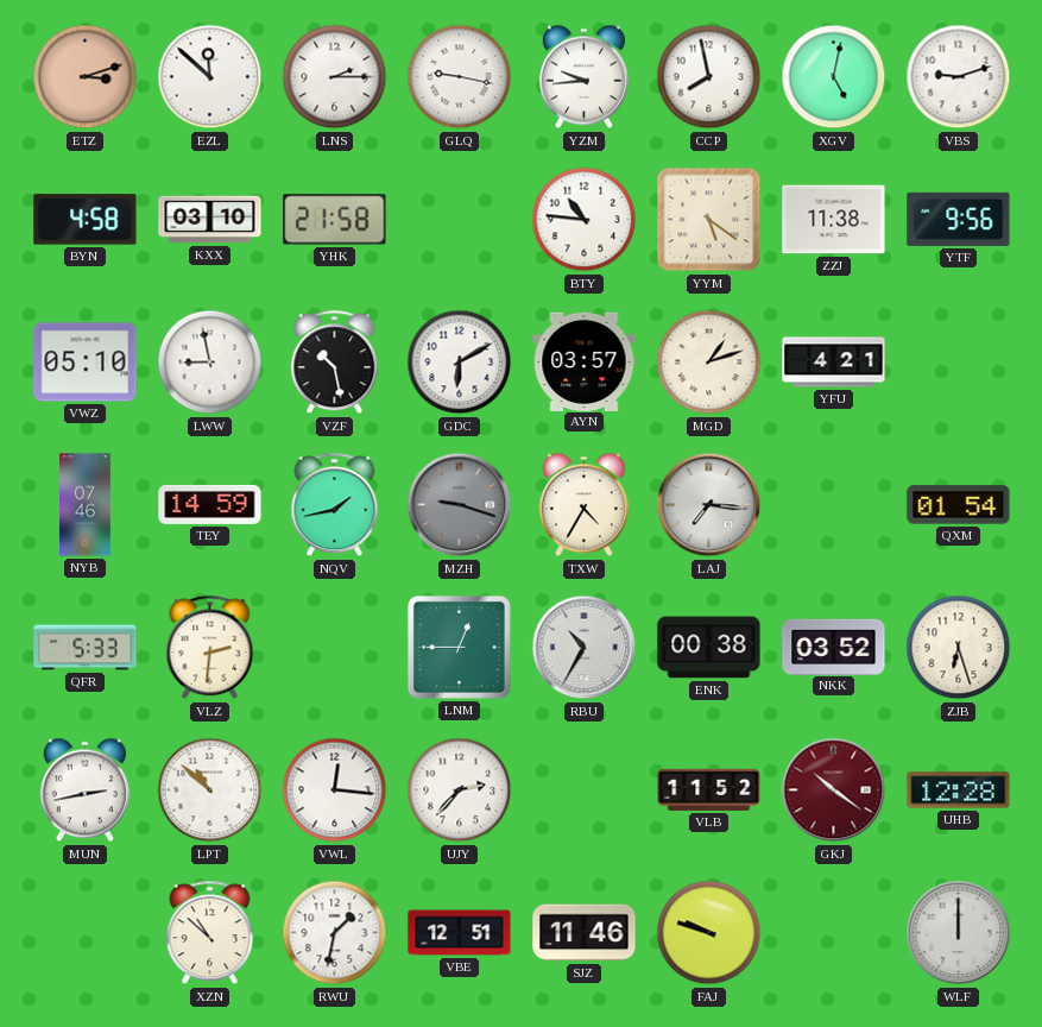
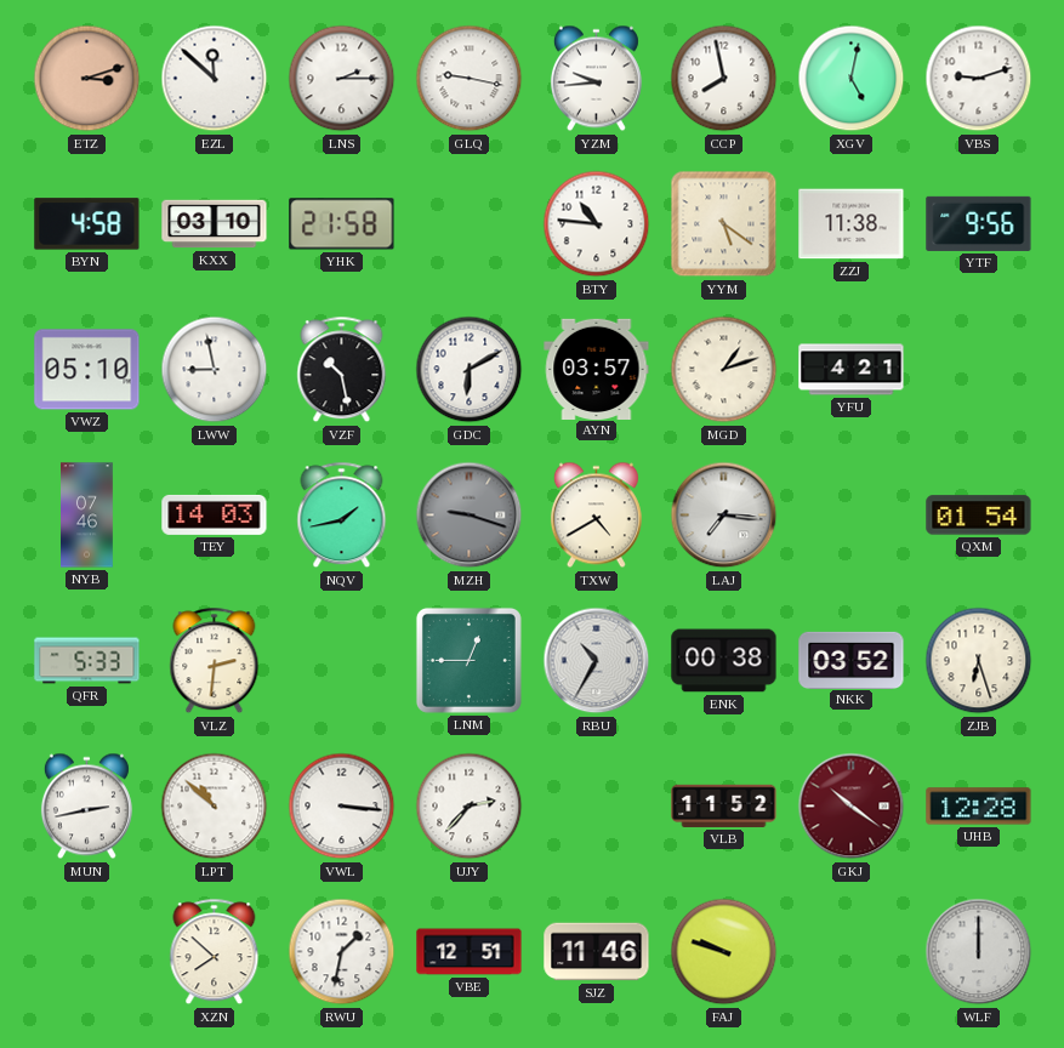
TEY: 14:59 -> 14:03 (215, 514)
TXW: 4:35 -> 4:40 (596, 516)
VWL: 12:16 -> 3:16 (342, 807)
XZN: 10:52 -> 7:52 (215, 952)
